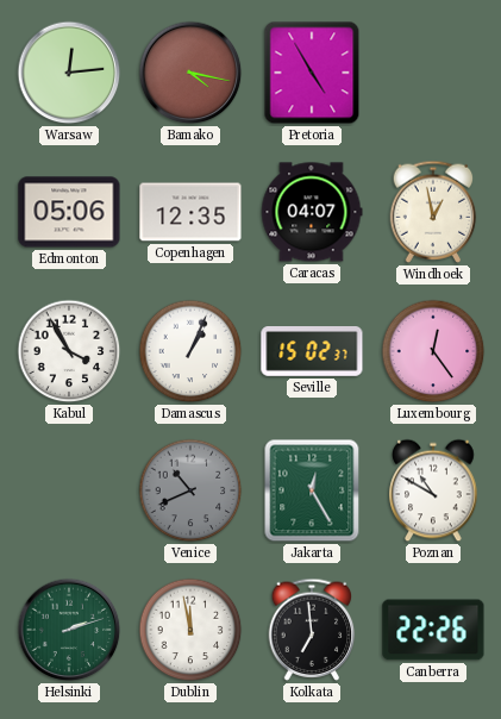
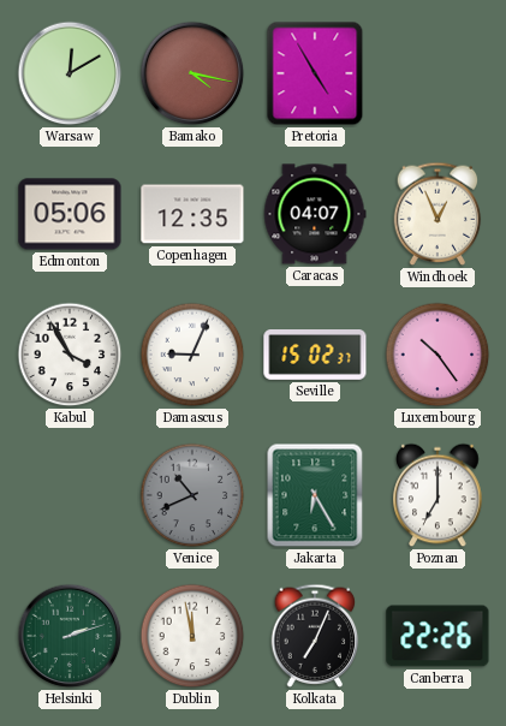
Warsaw: 12:14 -> 12:10 (70, 73)
Windhoek: 12:58 -> 12:56 (437, 214)
Damascus: 1:04 -> 9:04 (192, 355)
Luxembourg: 12:24 -> 10:24 (437, 355)
Jakarta: 12:25 -> 6:25 (315, 495)
Poznan: 10:50 -> 7:00 (437, 495)
Kolkata: 6:59 -> 7:04 (315, 636)
